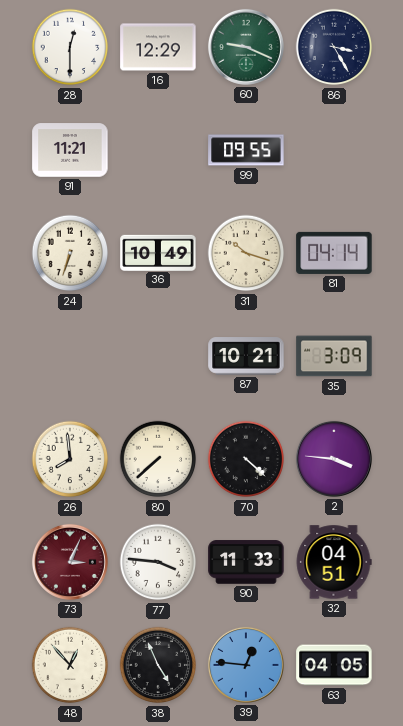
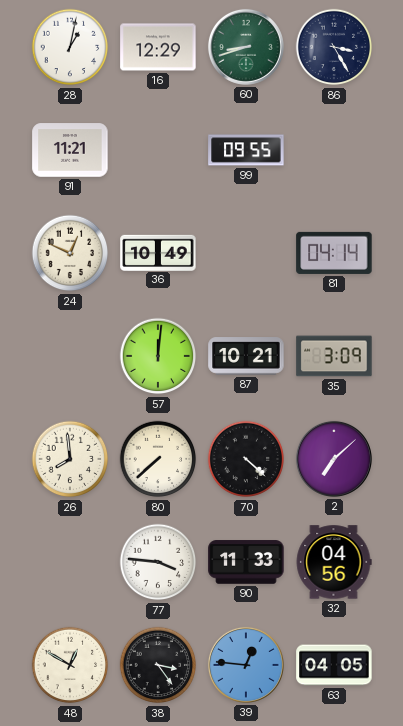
28: 12:30 -> 1:02 (70, 47)
60: 9:19 -> 8:42 (246, 47)
24: 6:33 -> 12:49 (70, 253)
31: 10:18 -> none (246, 253)
57: none -> 12:01 (158, 356)
2: 3:46 -> 7:08 (334, 459)
73: 3:04 -> none (70, 562)
32: 04:51 -> 04:56 (334, 562)
48: 12:53 -> 12:50 (70, 665)
38: 4:56 -> 3:24 (158, 665)
